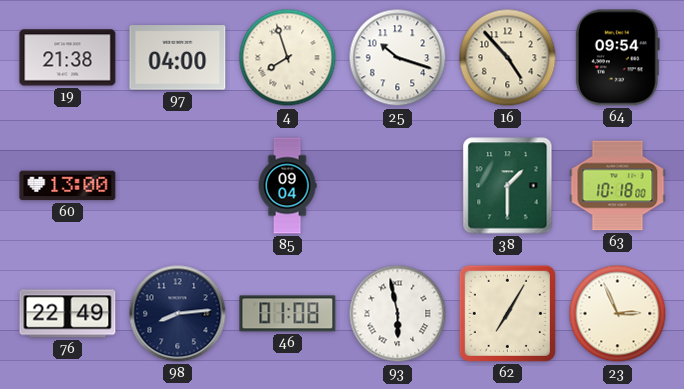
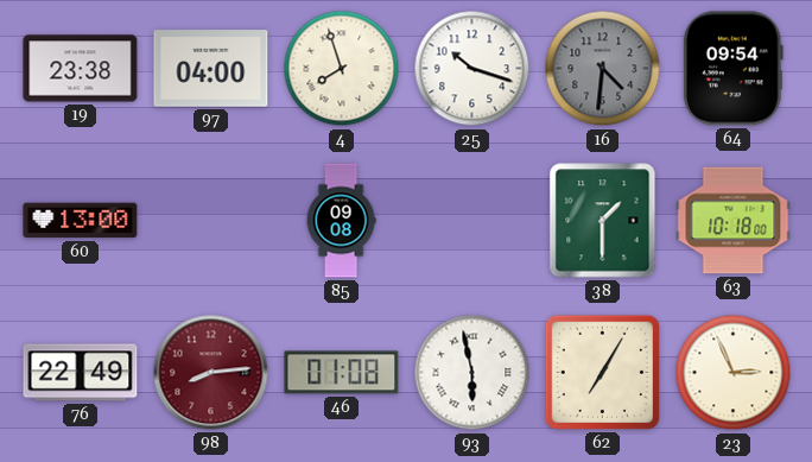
19: 21:38 -> 23:38 (81, 69)
16: 4:53 -> 4:31 (603, 69)
16 dial: cream -> grey (603, 69)
85: 09:04 -> 09:08 (341, 221)
98 dial: navy -> burgundy (211, 373)
